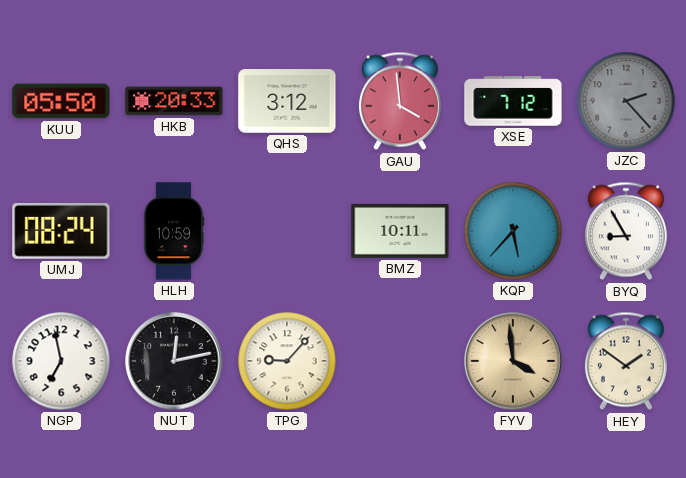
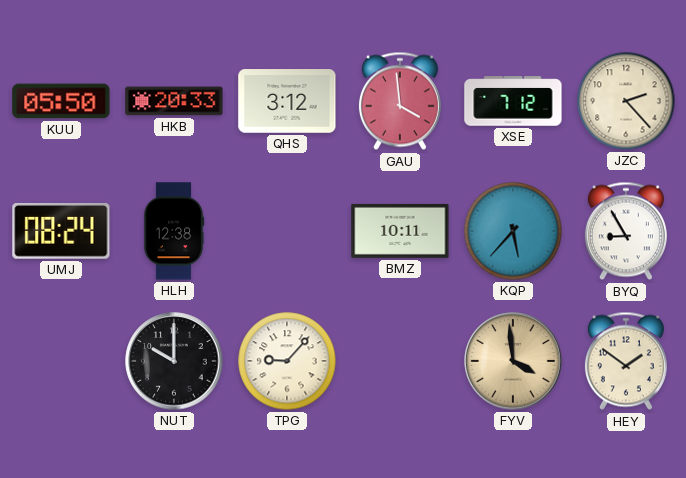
JZC dial: grey -> cream (626, 101)
HLH: 10:59 -> 12:38 (174, 231)
NGP: 6:58 -> none (61, 361)
NUT: 12:13 -> 10:00 (174, 361)
